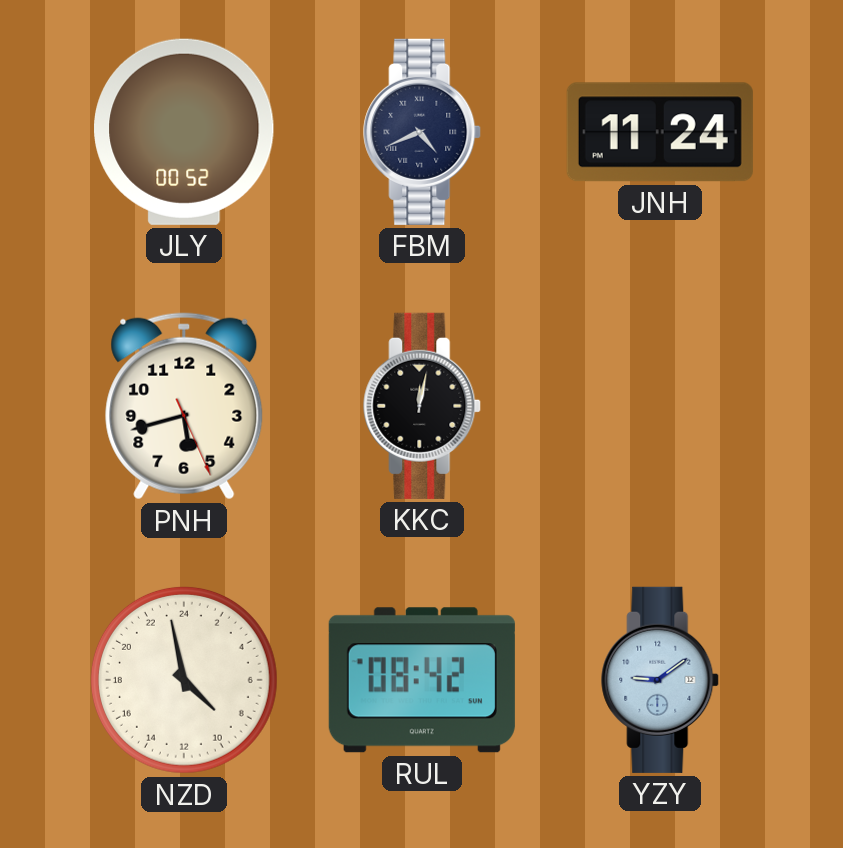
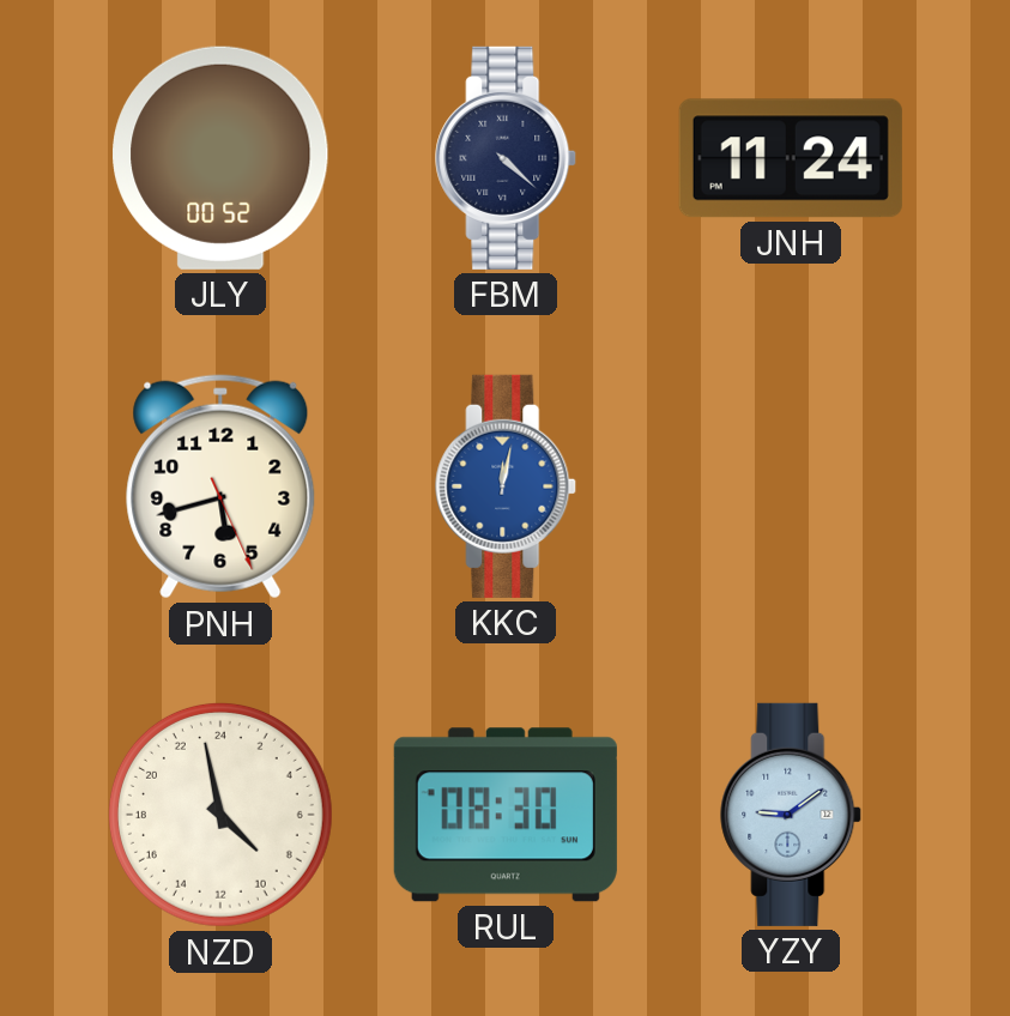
FBM: 4:41 -> 4:22 (507, 158)
KKC dial: black -> blue (507, 486)
RUL: 08:42 -> 08:30 (506, 815)
